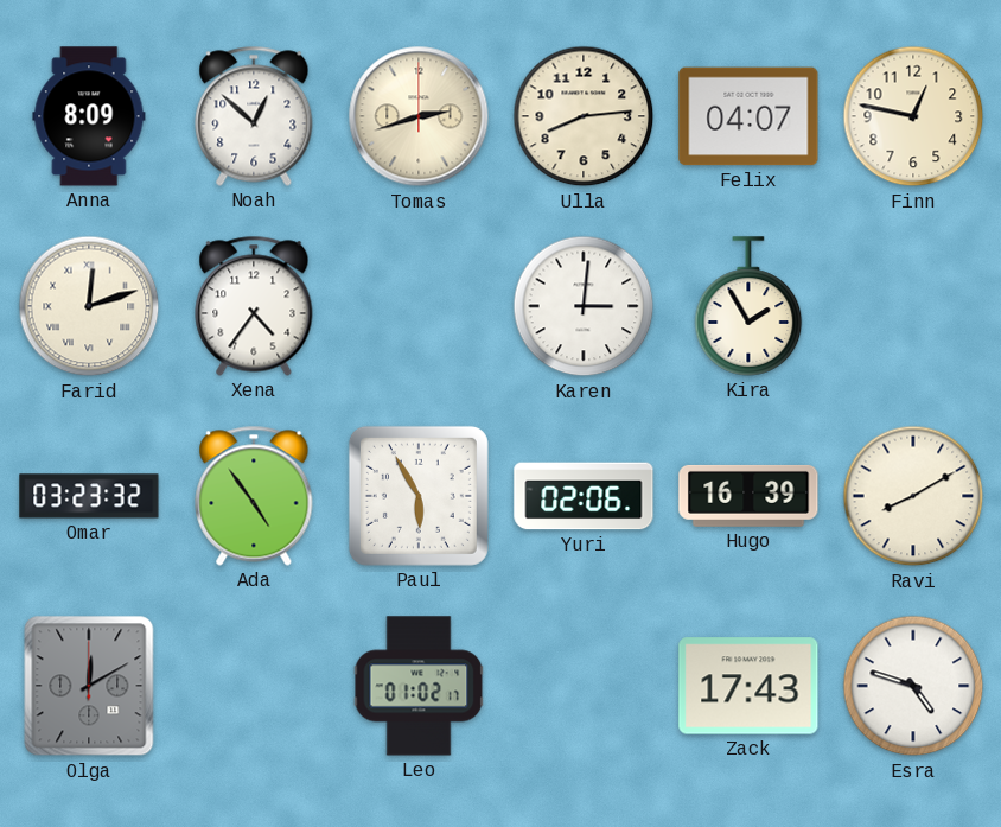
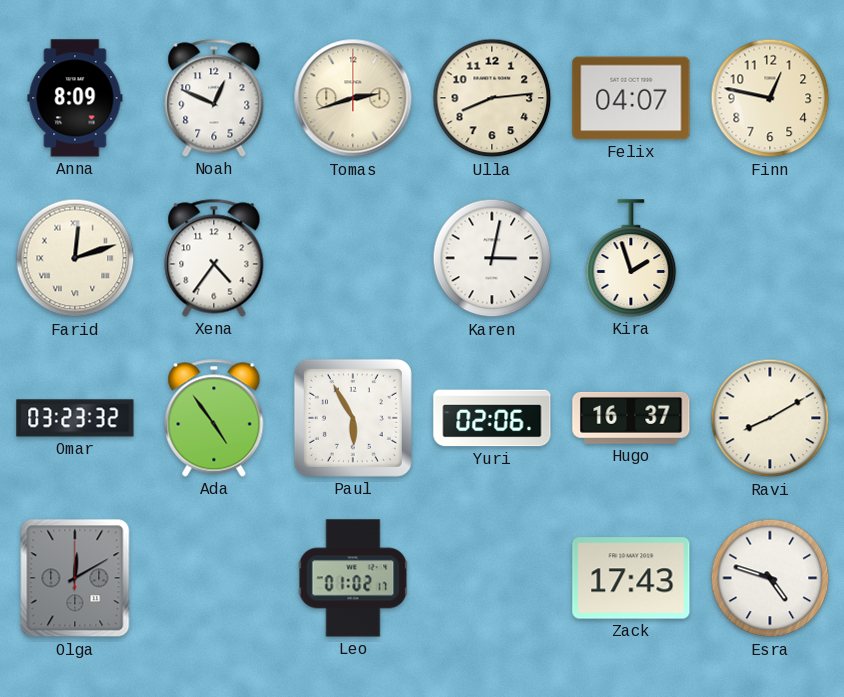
Noah: 12:52 -> 12:49 (214, 98)
Karen: 3:01 -> 3:02 (492, 258)
Kira: 1:55 -> 1:57 (631, 258)
Hugo: 16:39 -> 16:37 (631, 418)
